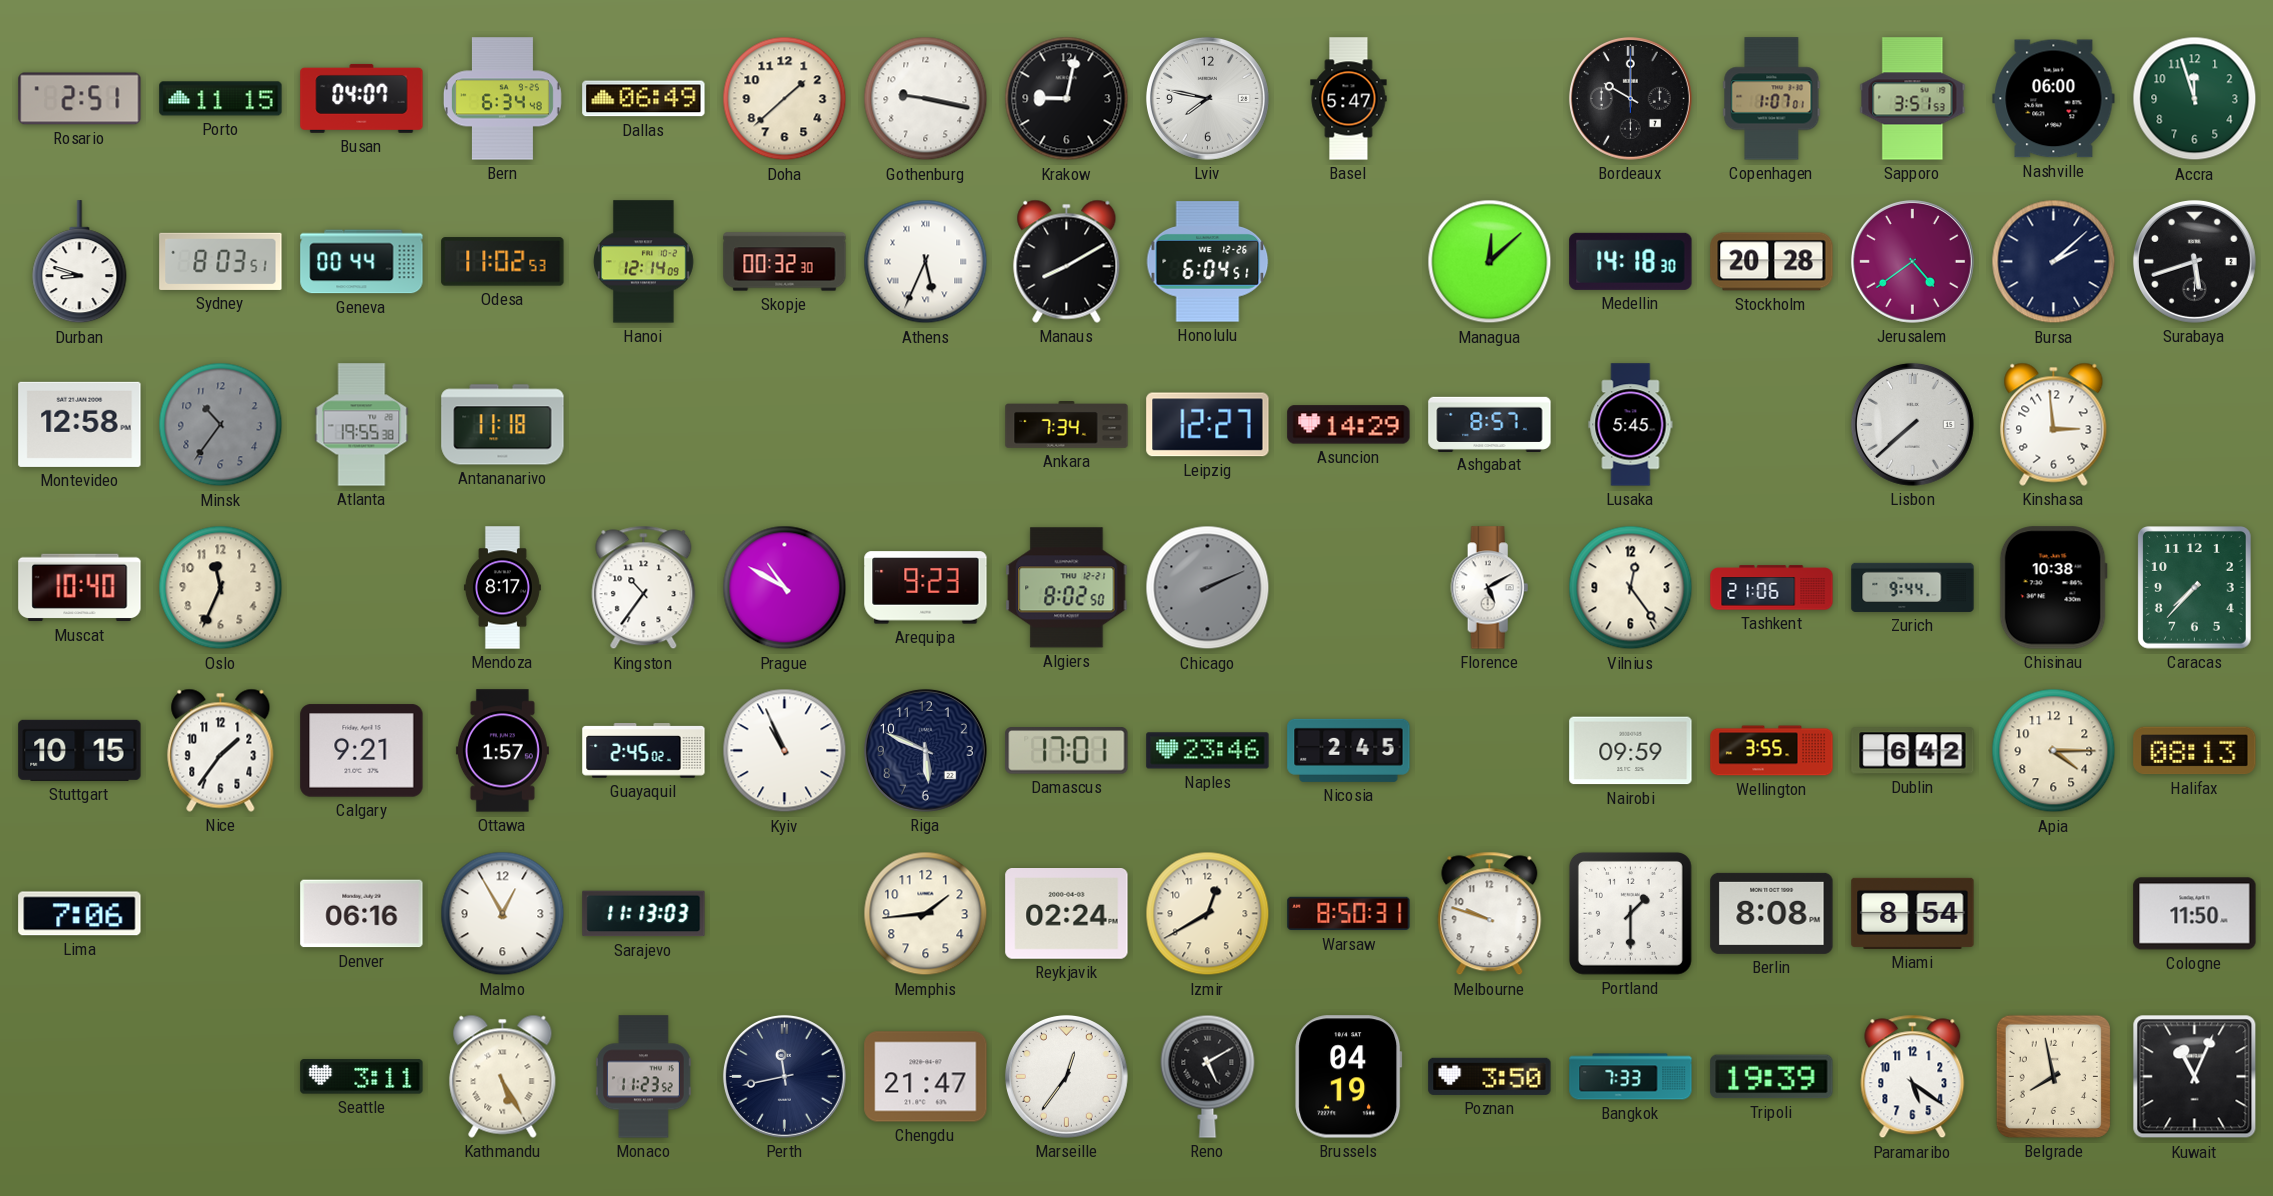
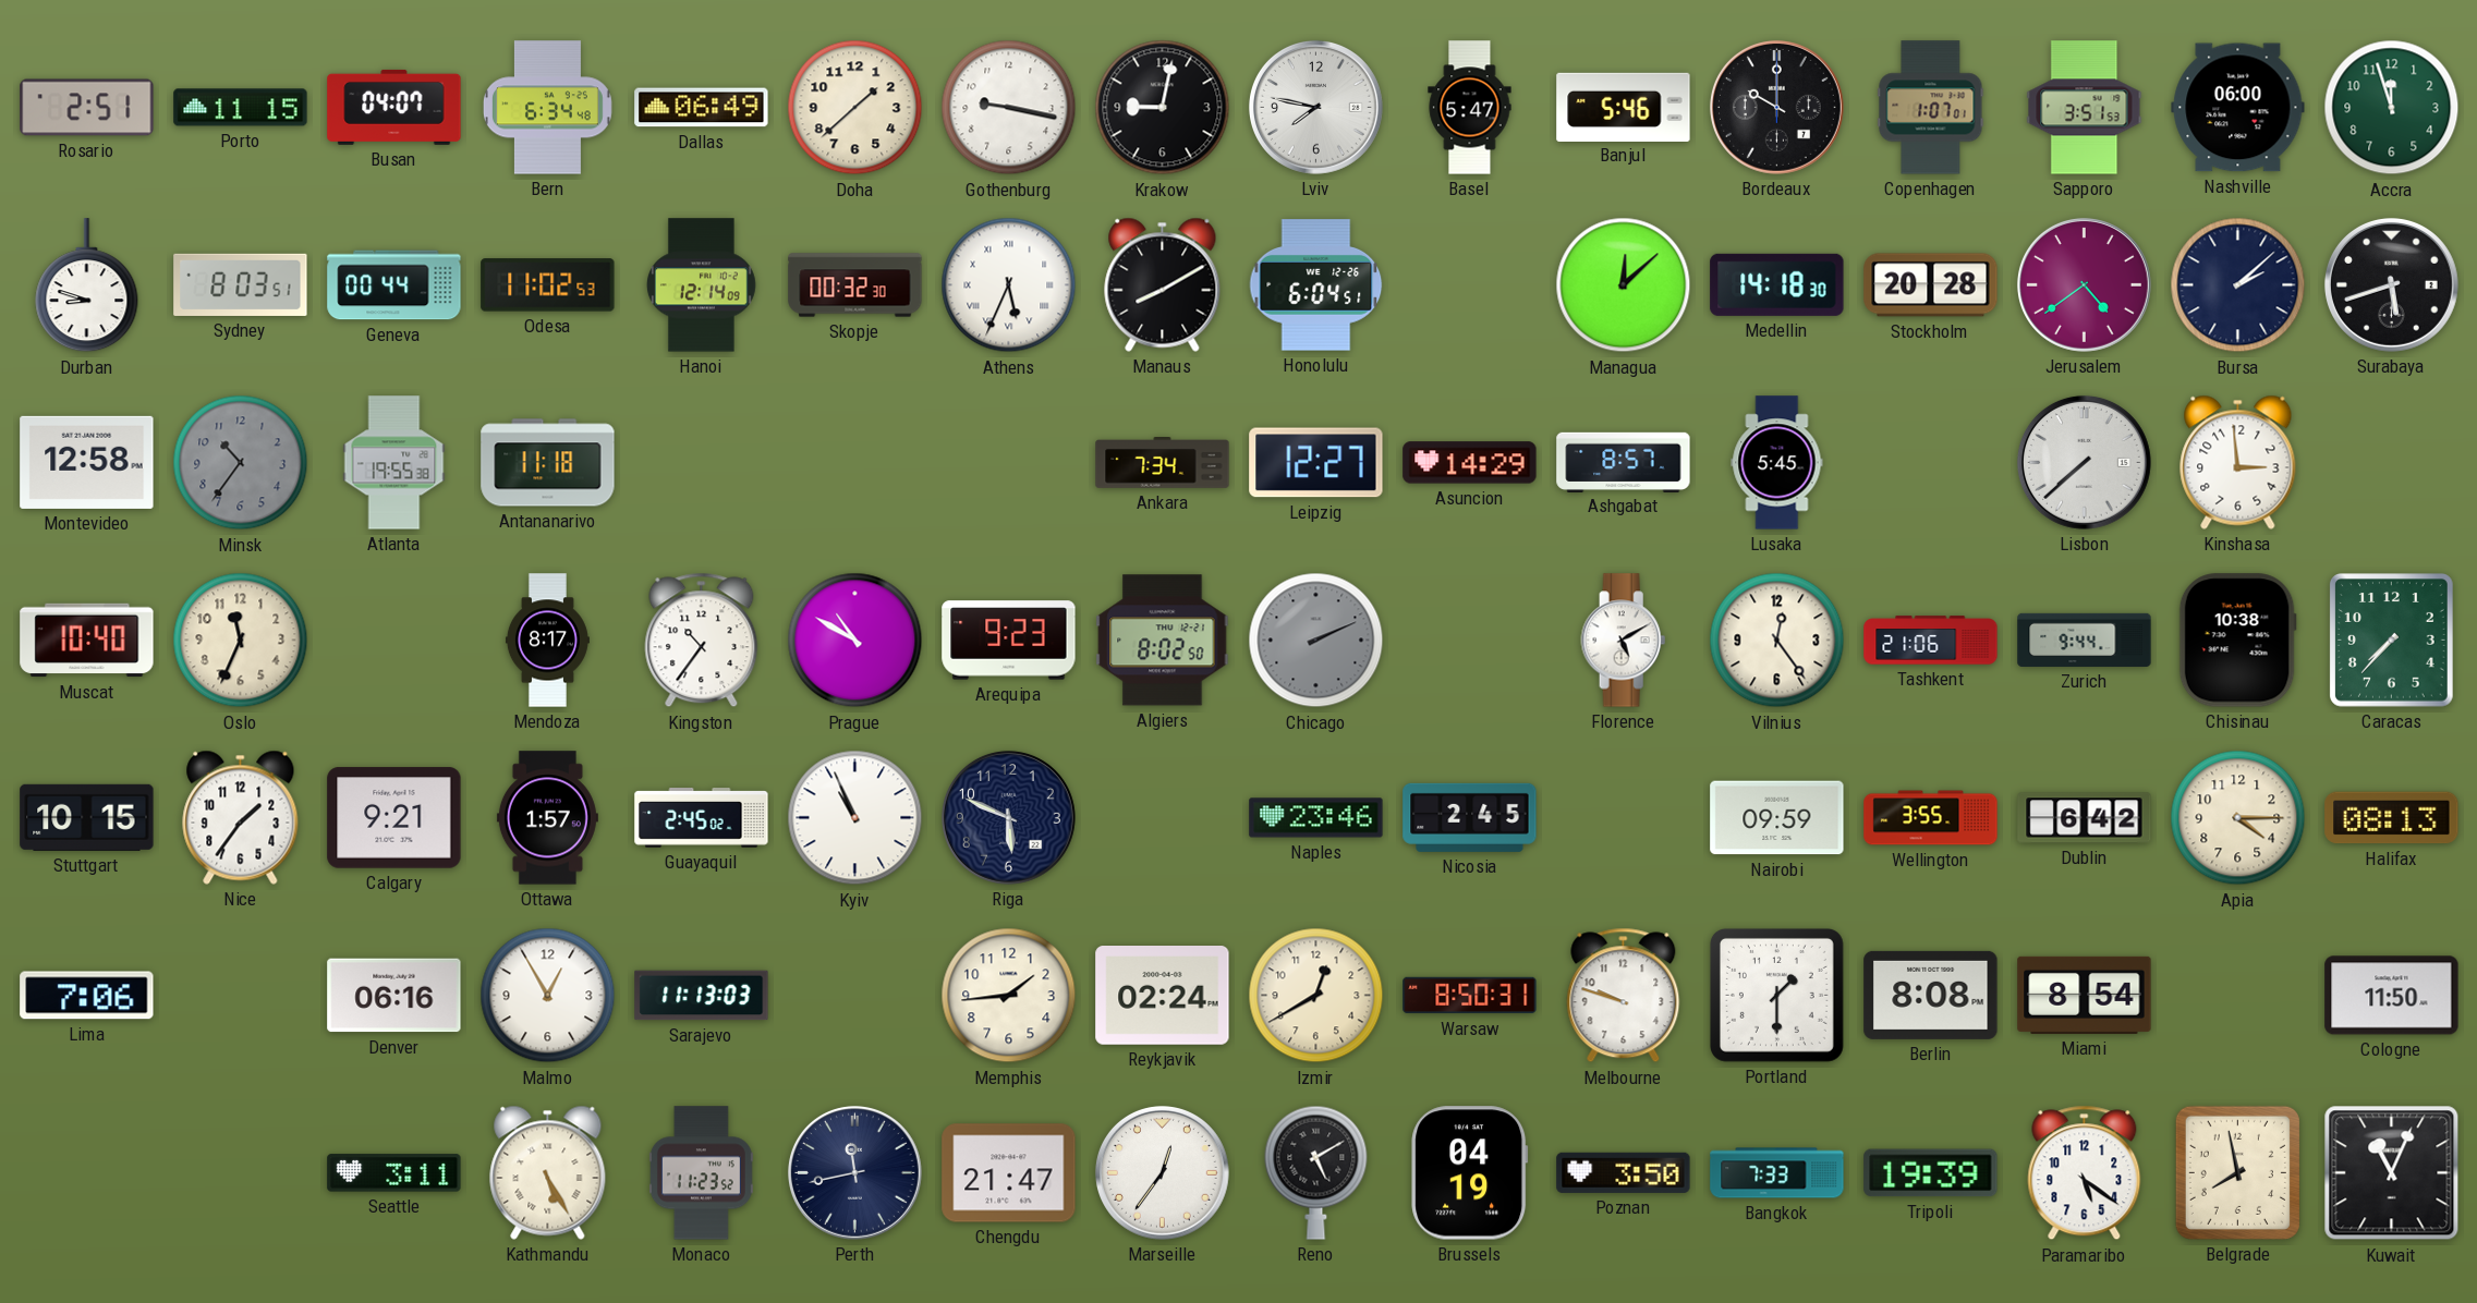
Banjul: none -> 5:46 (1624, 107)
Damascus: 17:01 -> none (1067, 751)
